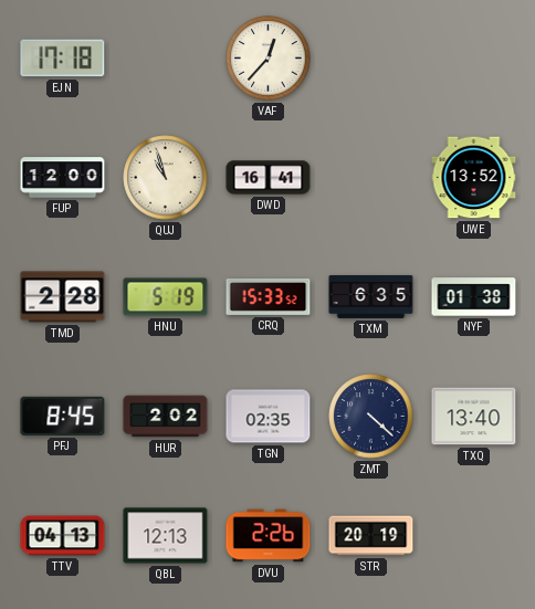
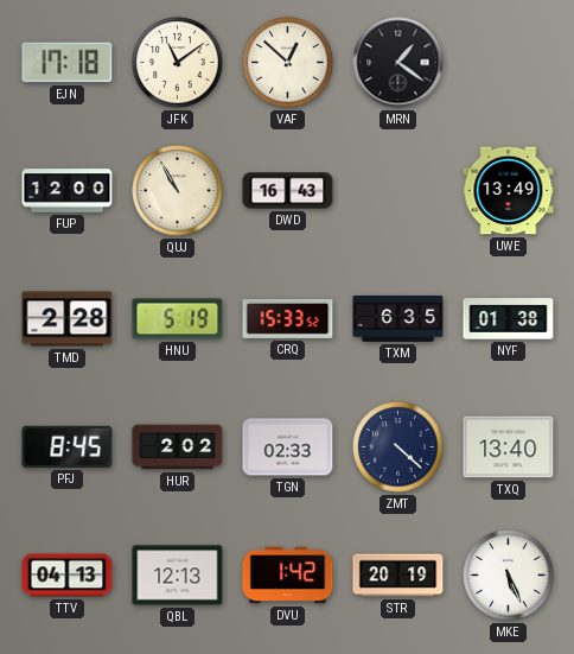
JFK: none -> 11:09 (178, 63)
VAF: 12:37 -> 12:52 (288, 63)
MRN: none -> 1:21 (398, 63)
QUJ: 10:57 -> 10:55 (178, 191)
DWD: 16:41 -> 16:43 (288, 191)
UWE: 13:52 -> 13:49 (509, 191)
TGN: 02:35 -> 02:33 (288, 447)
DVU: 2:26 -> 1:42 (288, 576)
MKE: none -> 5:26 (509, 576)
